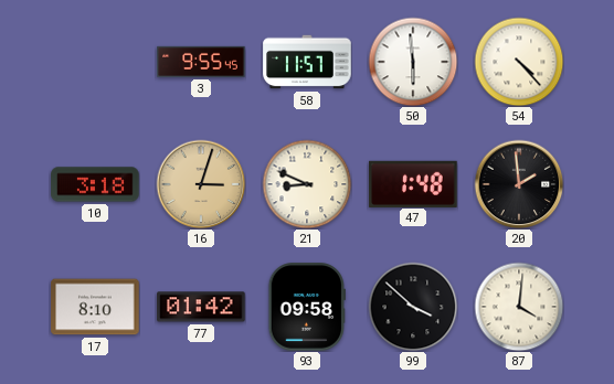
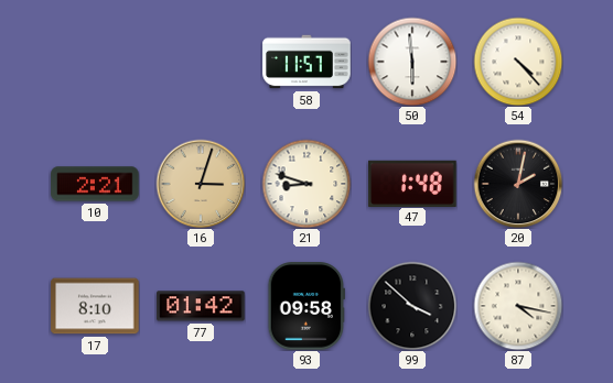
3: 9:55 -> none (201, 62)
10: 3:18 -> 2:21 (95, 184)
21: 8:49 -> 8:48 (306, 184)
20: 1:59 -> 2:02 (518, 184)
87: 4:01 -> 4:17 (518, 306)
